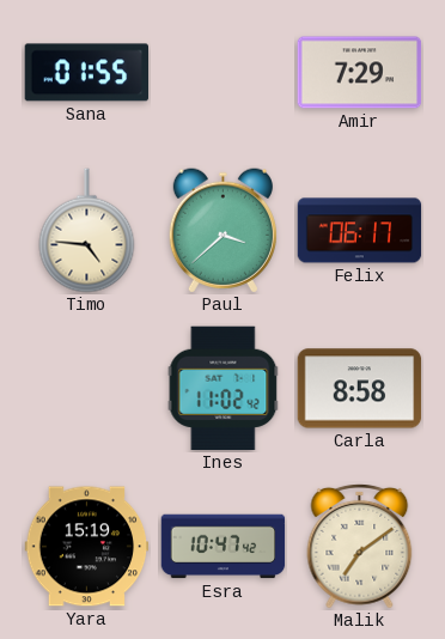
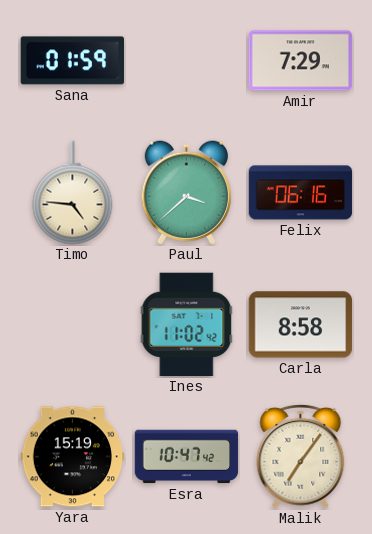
Sana: 01:55 -> 01:59 (72, 61)
Felix: 06:17 -> 06:16 (301, 193)
Malik: 7:09 -> 7:06 (301, 456)
